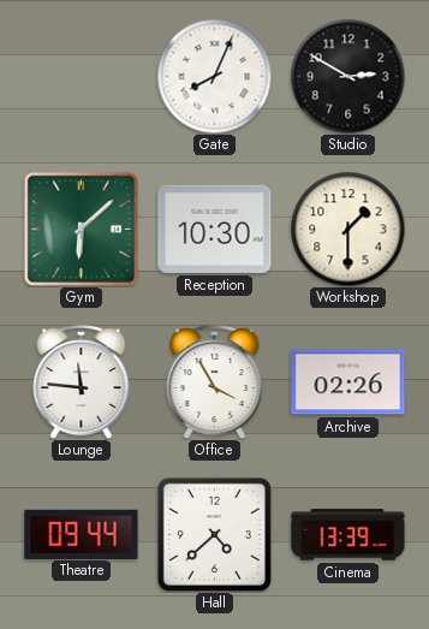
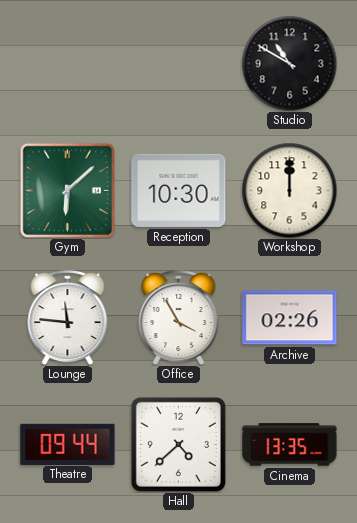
Gate: 8:04 -> none (214, 76)
Studio: 2:50 -> 10:50 (289, 63)
Workshop: 1:30 -> 12:00 (289, 190)
Cinema: 13:39 -> 13:35 (290, 445)
